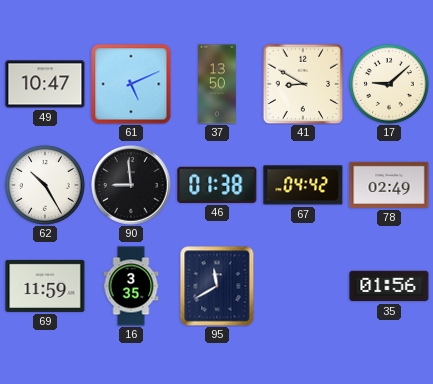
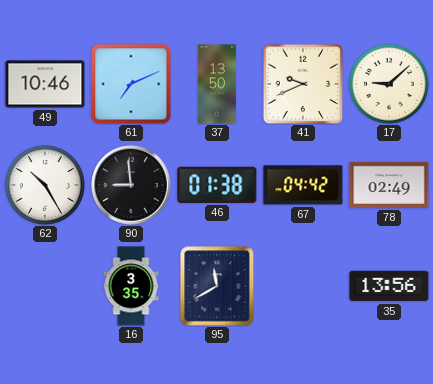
49: 10:47 -> 10:46 (45, 84)
61: 5:11 -> 7:11 (131, 84)
41: 8:50 -> 9:41 (303, 84)
69: 11:59 -> none (45, 286)
35: 01:56 -> 13:56 (389, 286)
